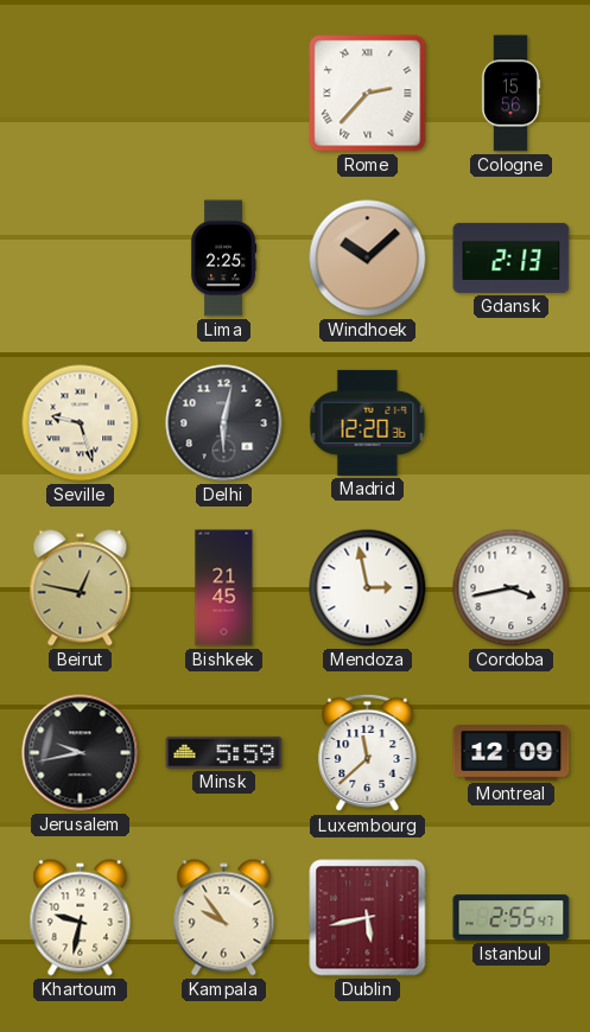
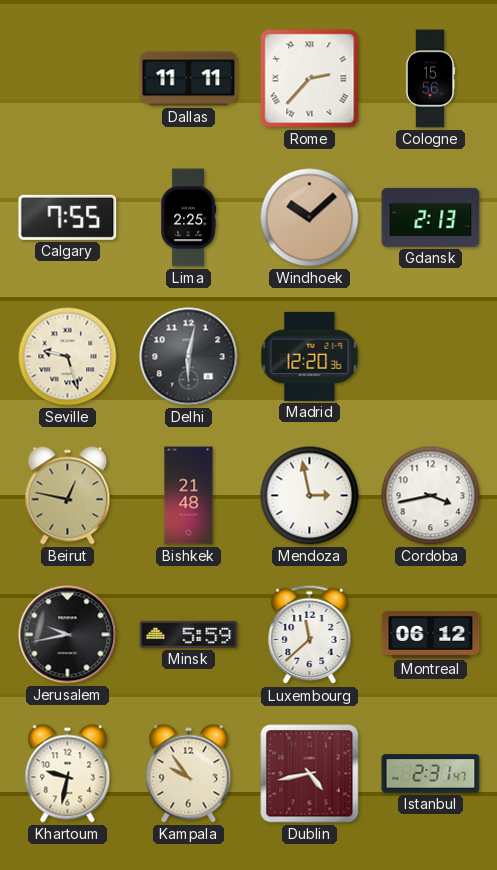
Dallas: none -> 11:11 (189, 79)
Calgary: none -> 7:55 (68, 217)
Bishkek: 21:45 -> 21:48 (189, 496)
Montreal: 12:09 -> 06:12 (431, 635)
Dublin: 5:43 -> 4:43 (310, 774)
Istanbul: 2:55 -> 2:31 (431, 774)
